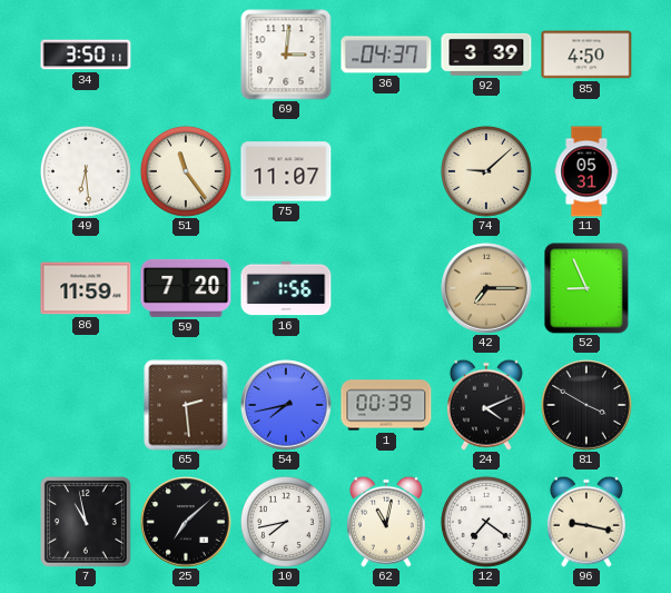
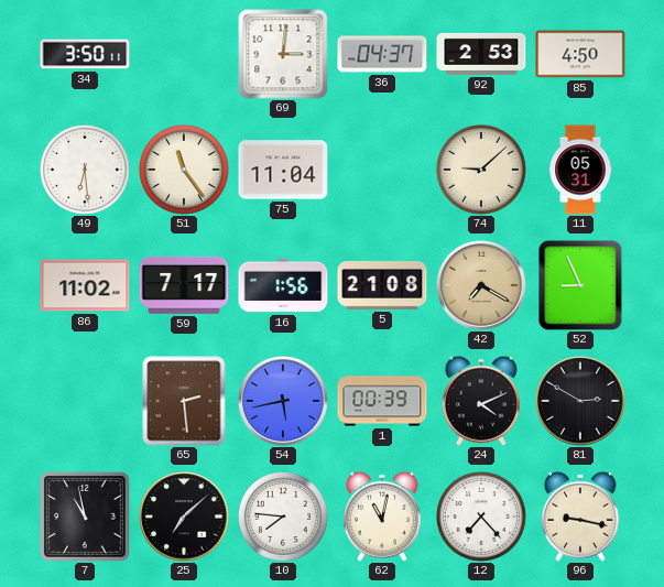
92: 3:39 -> 2:53 (481, 54)
75: 11:07 -> 11:04 (283, 170)
86: 11:59 -> 11:02 (85, 285)
59: 7:20 -> 7:17 (184, 285)
5: none -> 21:08 (382, 286)
42: 7:15 -> 7:20 (481, 285)
54: 7:43 -> 5:43 (283, 401)
81: 3:50 -> 2:50 (580, 401)
10: 7:43 -> 7:46 (283, 517)
12: 7:21 -> 7:23 (481, 517)
